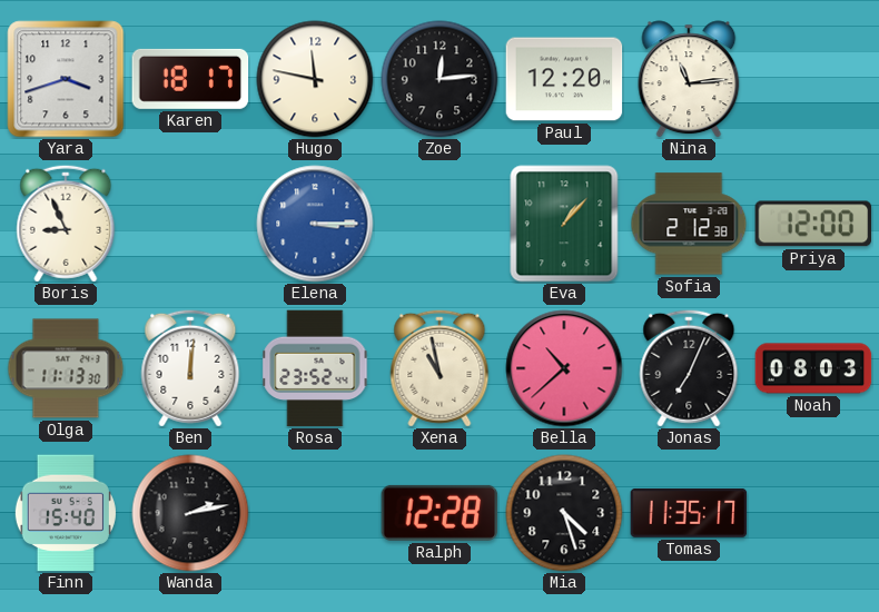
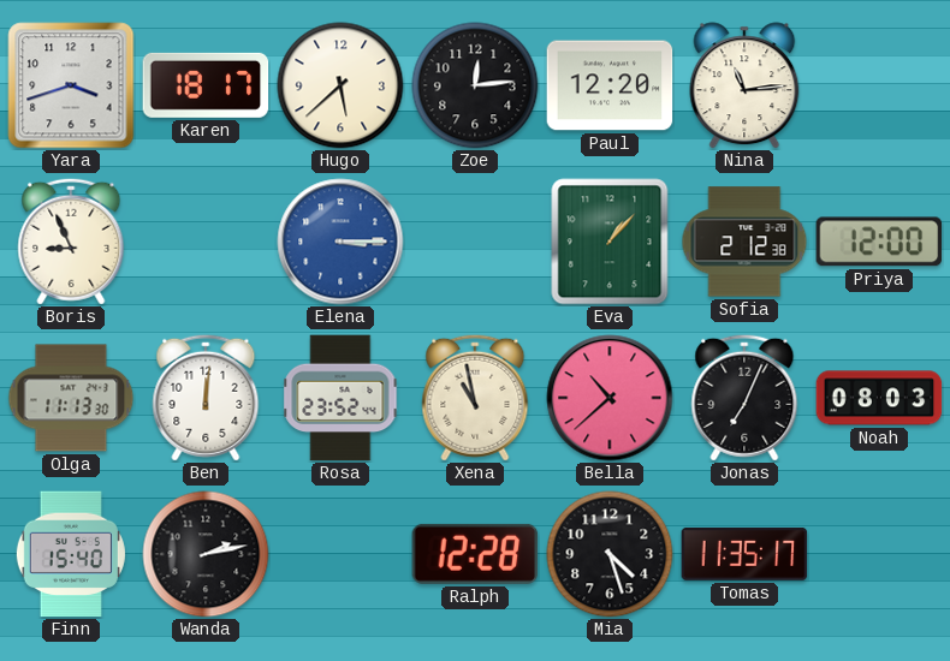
Hugo: 11:47 -> 5:38 (340, 85)
